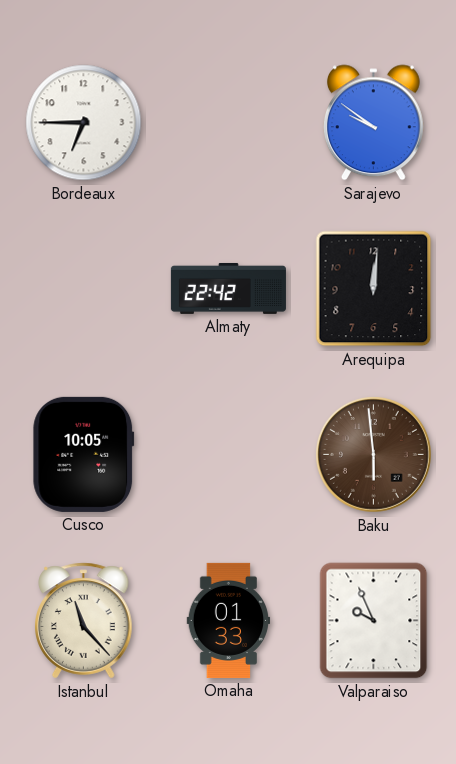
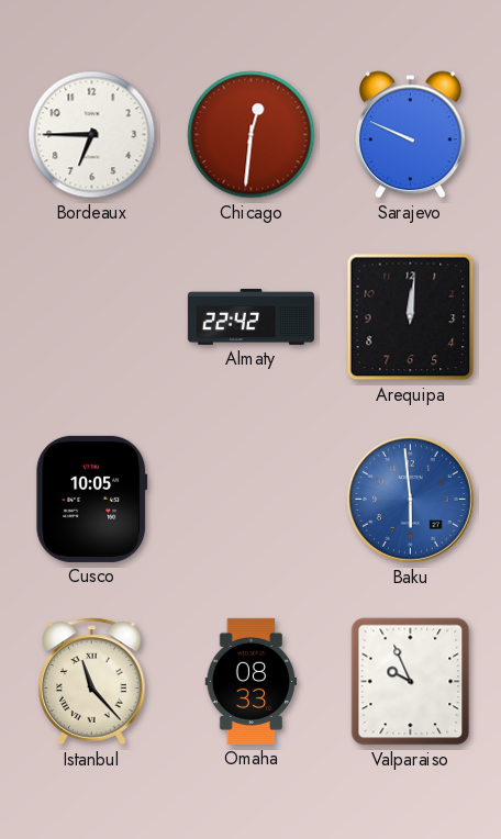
Chicago: none -> 12:31 (252, 135)
Sarajevo: 9:51 -> 9:49 (410, 135)
Baku dial: brown -> blue (410, 499)
Omaha: 01:33 -> 08:33 (252, 681)
